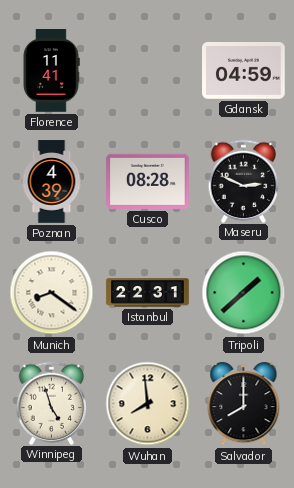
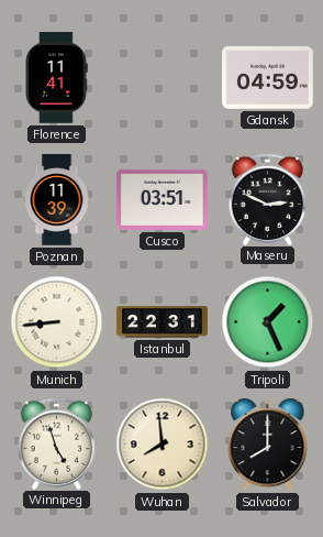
Poznan: 4:39 -> 11:39 (57, 200)
Cusco: 08:28 -> 03:51 (163, 199)
Munich: 8:21 -> 8:44 (57, 322)
Tripoli: 1:38 -> 1:26 (268, 322)
